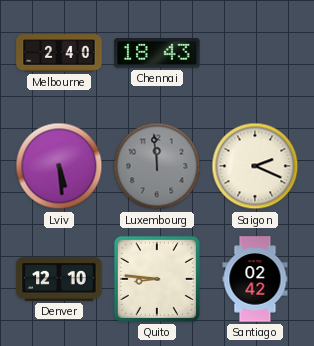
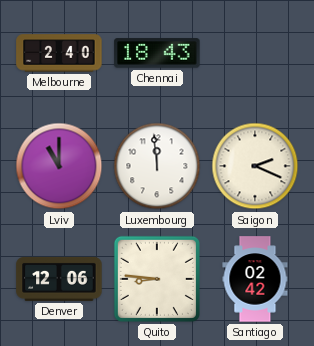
Lviv: 5:29 -> 11:00 (59, 166)
Luxembourg dial: grey -> white (157, 166)
Denver: 12:10 -> 12:06 (59, 279)
